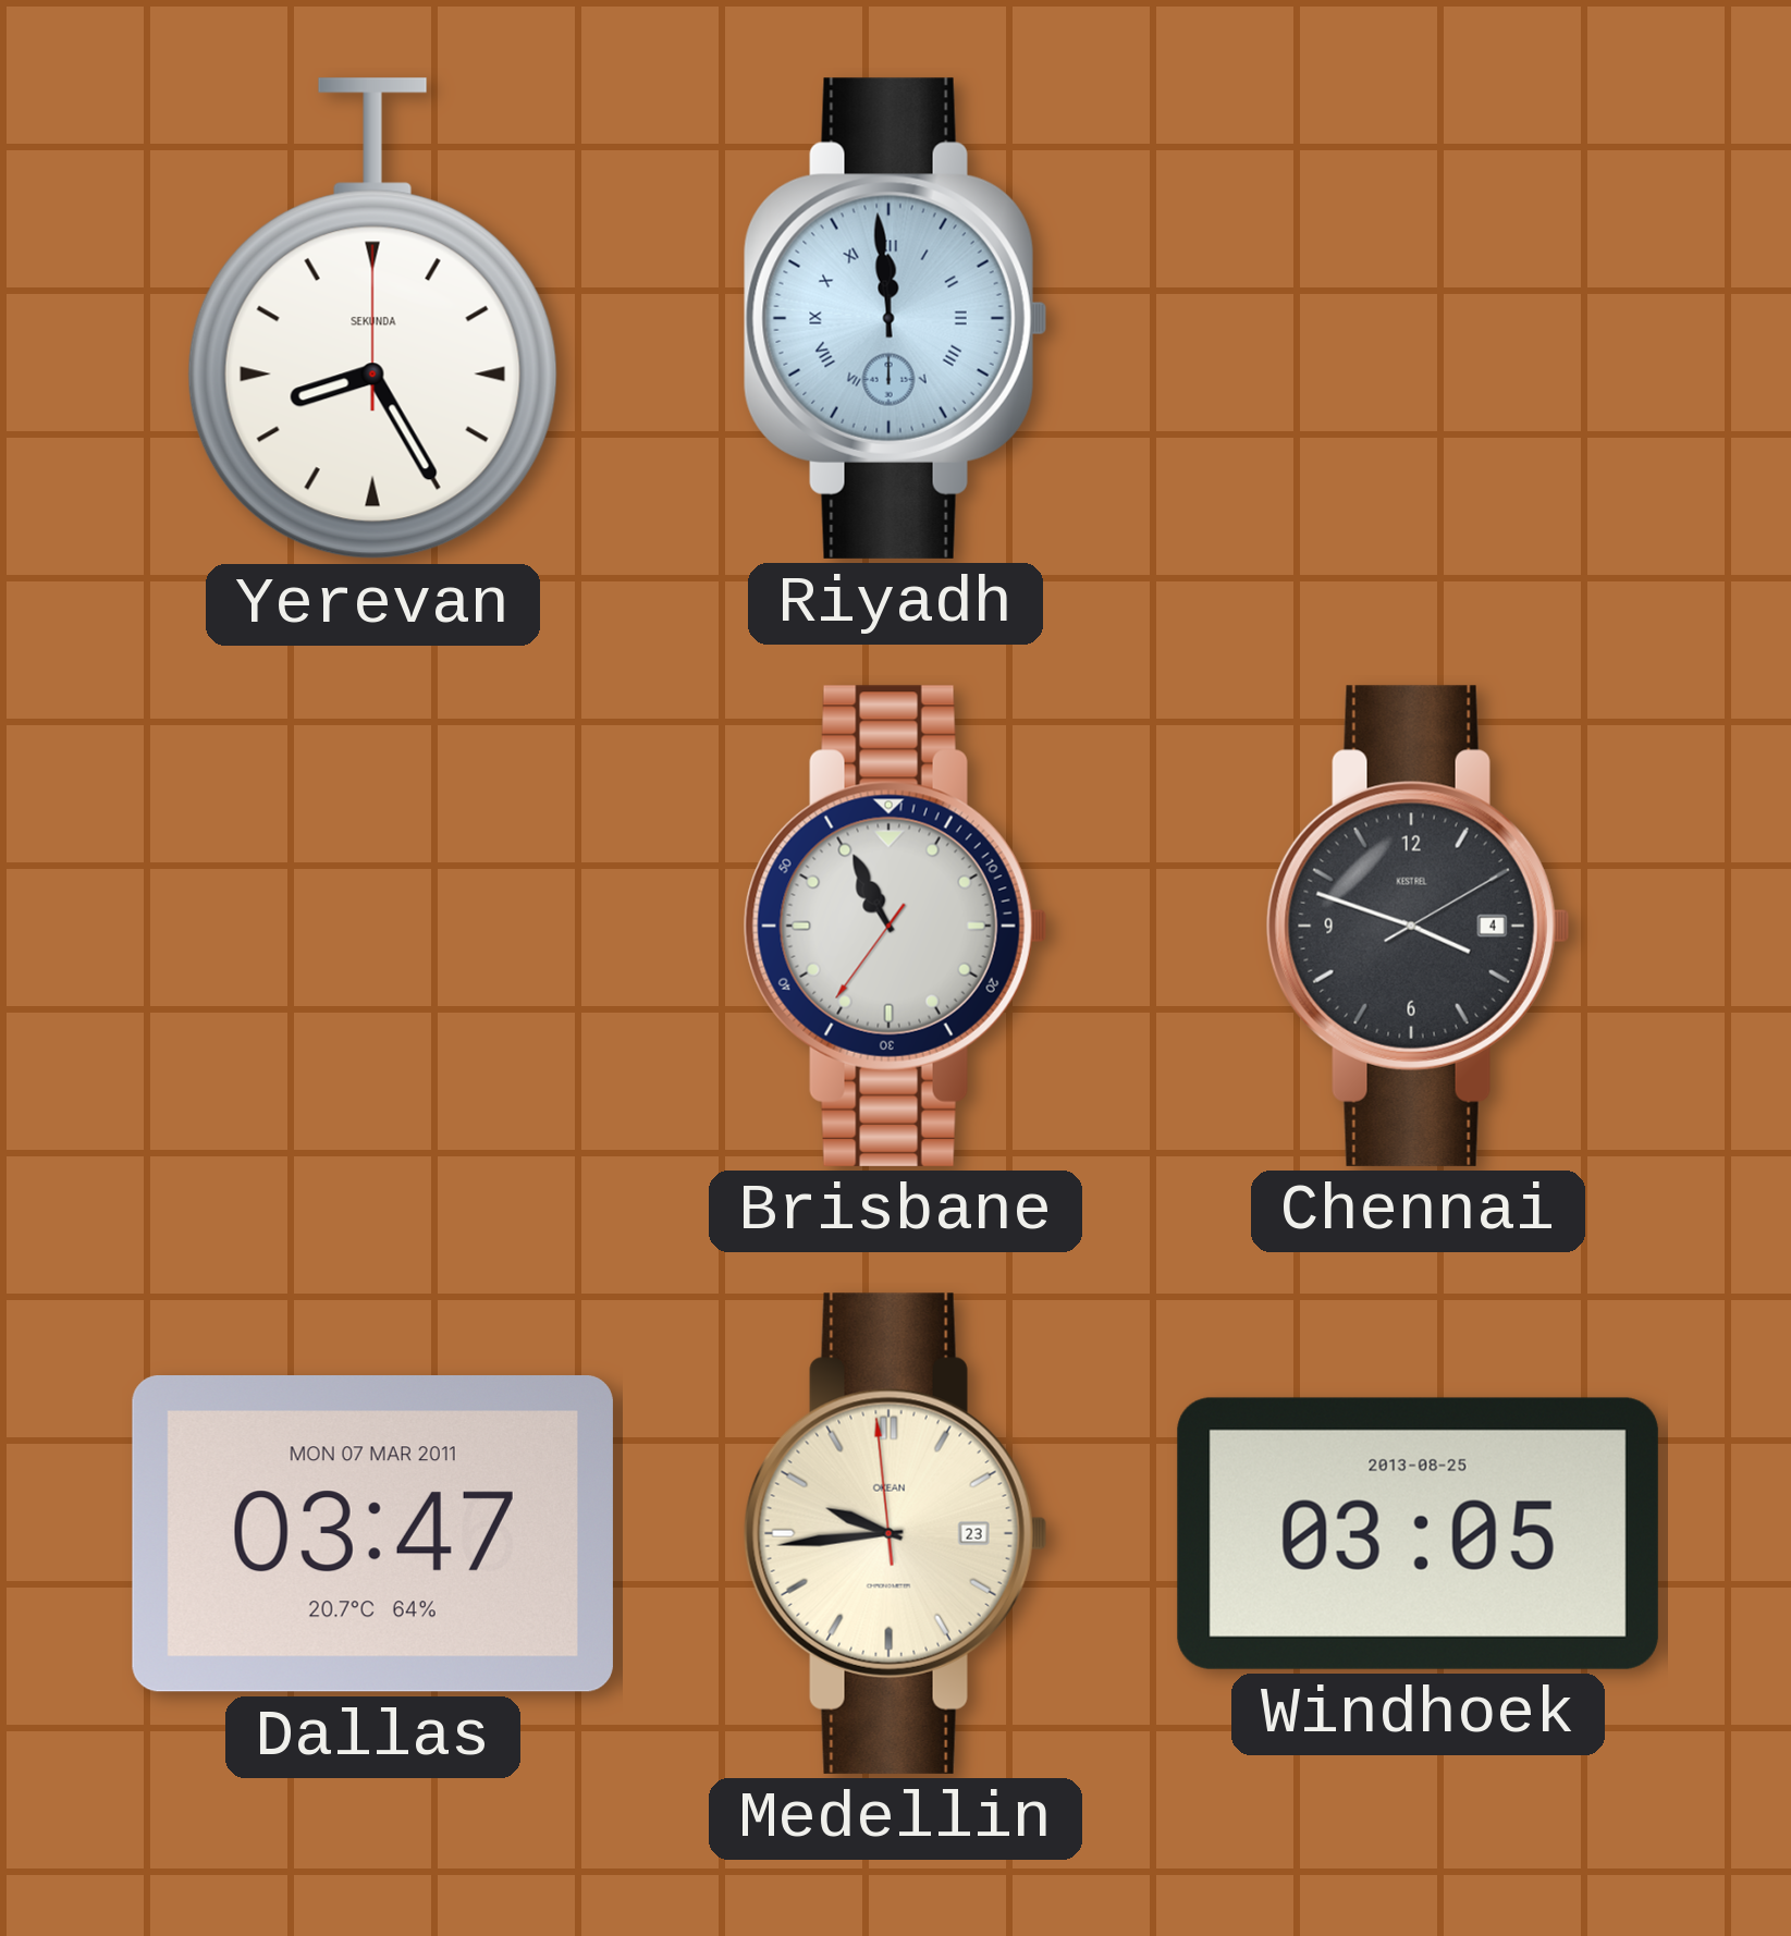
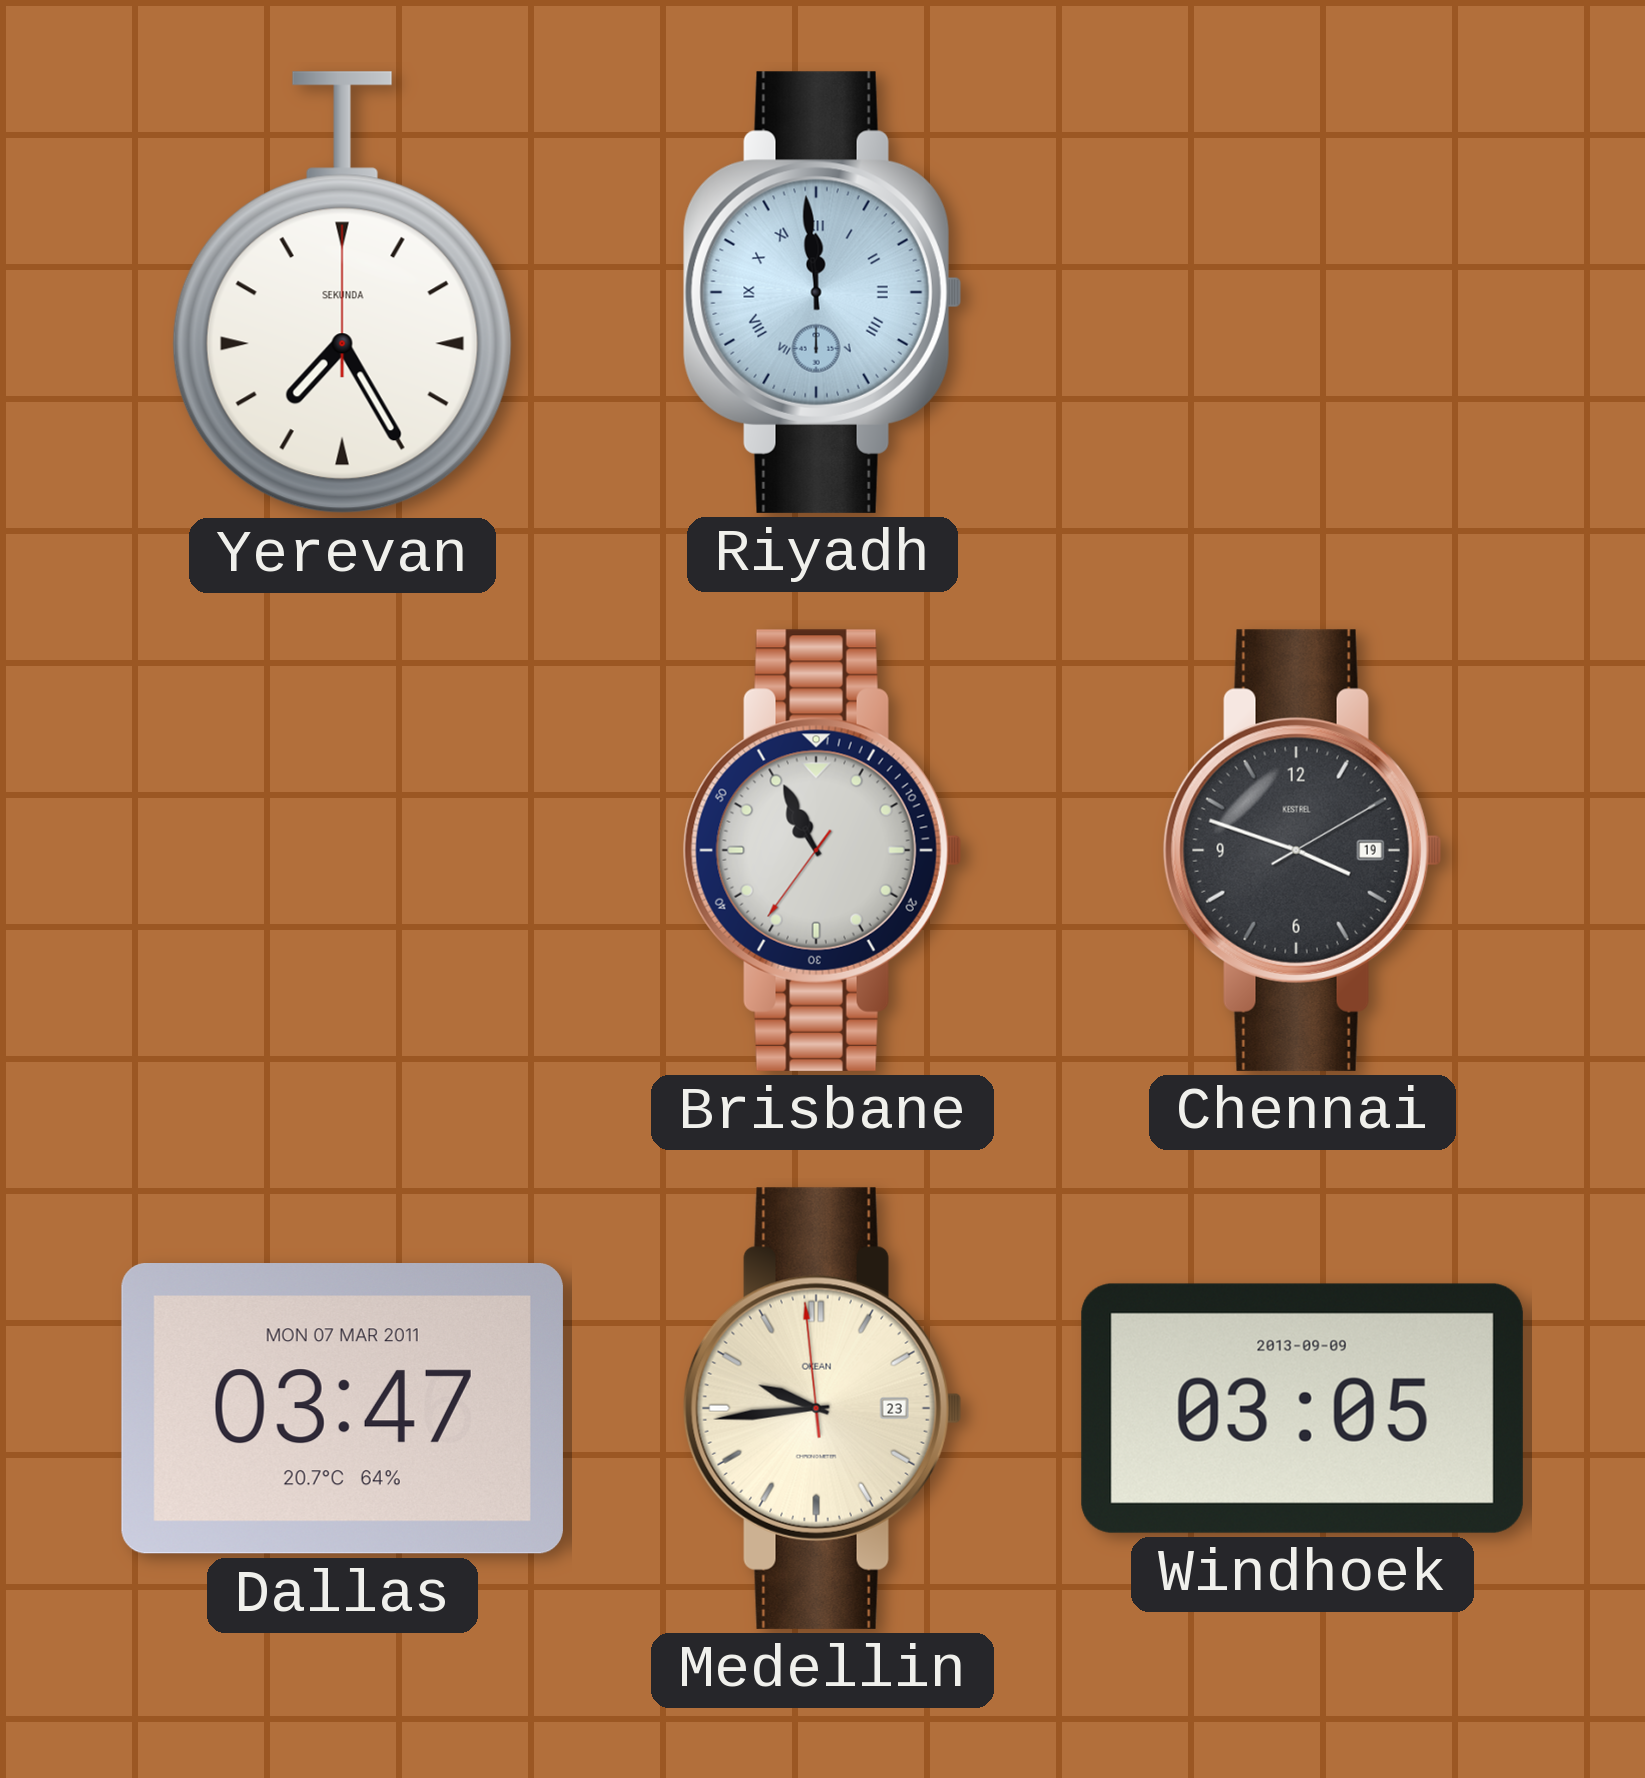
Yerevan: 8:25 -> 7:25 (342, 293)
Chennai date: 4 -> 19 (1302, 850)
Windhoek date: 2013-08-25 -> 2013-09-09 (1302, 1408)
